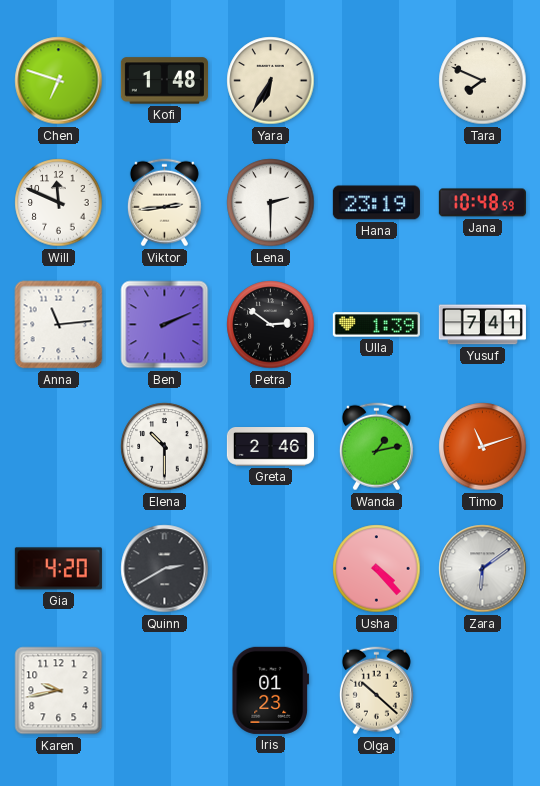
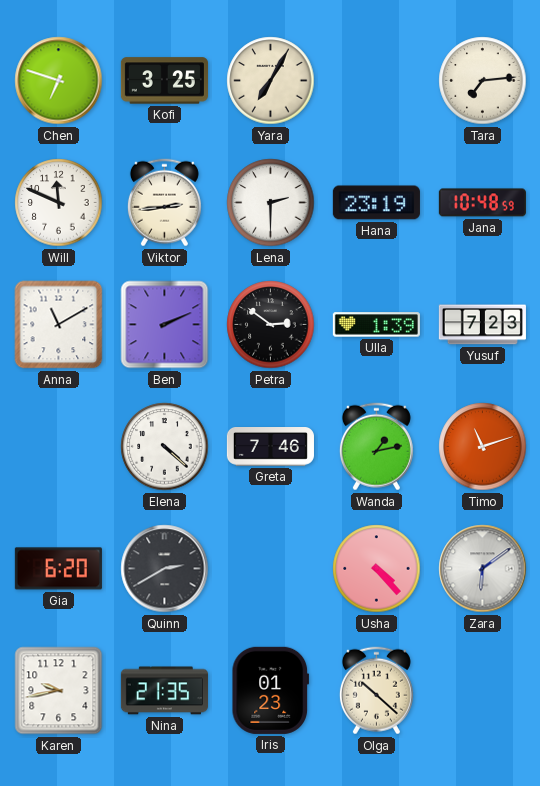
Kofi: 1:48 -> 3:25 (164, 81)
Yara: 6:35 -> 7:05 (271, 81)
Tara: 7:49 -> 7:14 (483, 81)
Anna: 11:14 -> 11:10 (59, 325)
Yusuf: 7:41 -> 7:23 (482, 325)
Elena: 10:30 -> 4:22 (165, 447)
Greta: 2:46 -> 7:46 (270, 447)
Gia: 4:20 -> 6:20 (58, 569)
Nina: none -> 21:35 (164, 691)
